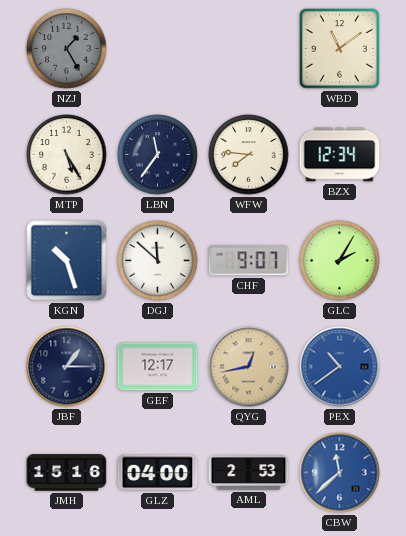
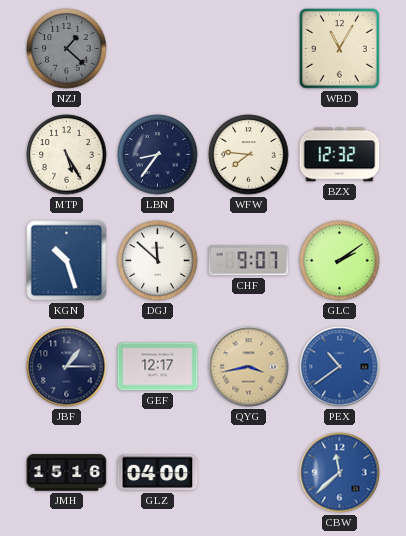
NZJ: 1:25 -> 1:22 (67, 49)
WBD: 11:09 -> 11:05 (340, 49)
LBN: 11:36 -> 8:36 (158, 155)
BZX: 12:34 -> 12:32 (340, 155)
GLC: 2:05 -> 2:09 (340, 261)
QYG: 12:43 -> 3:43 (249, 367)
AML: 2:53 -> none (249, 473)
